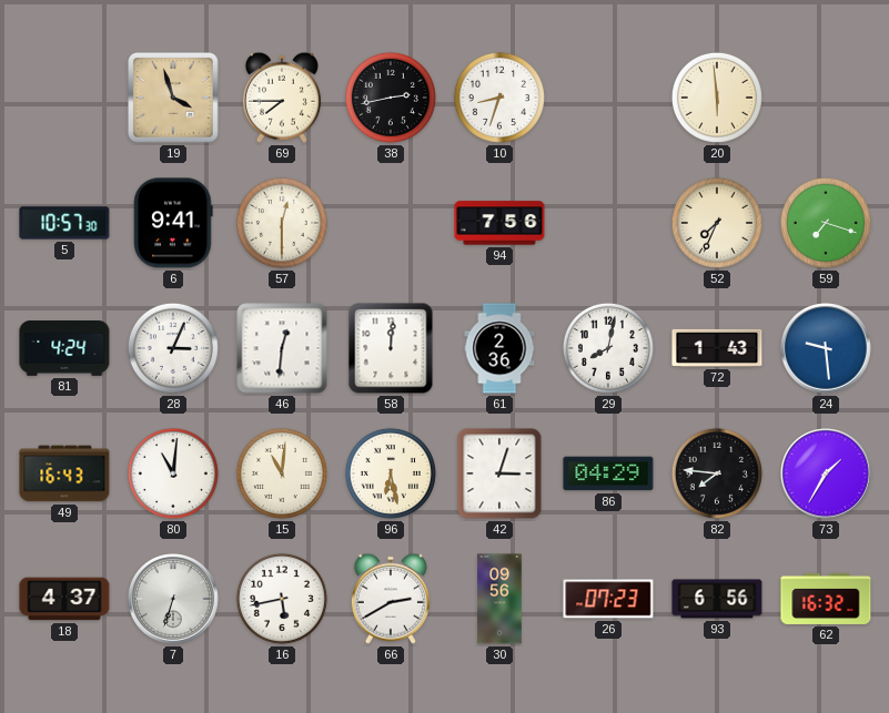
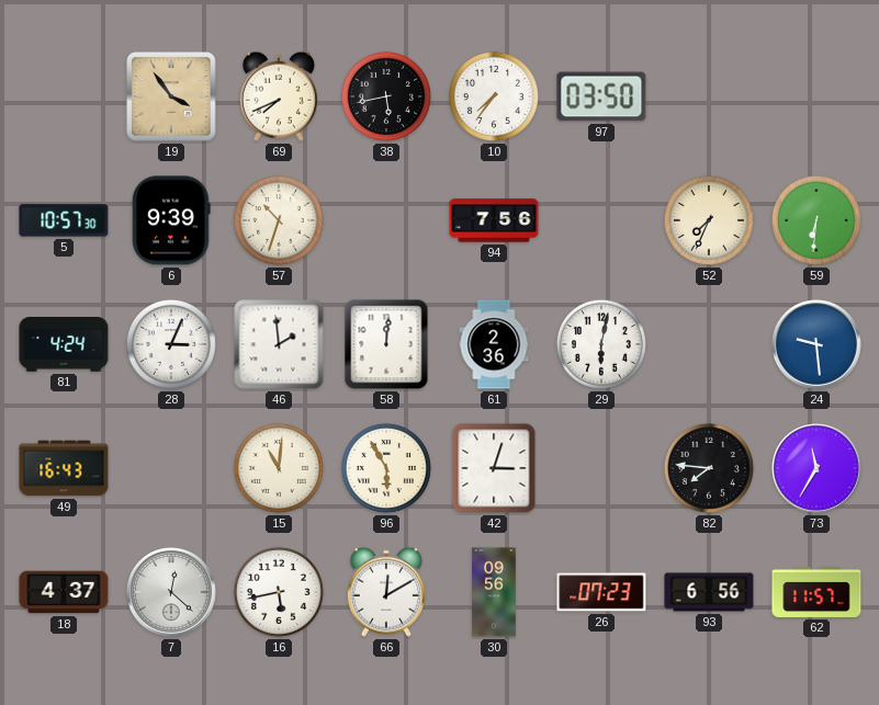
19: 3:57 -> 3:54 (172, 98)
69: 7:45 -> 7:41 (279, 96)
38: 2:43 -> 5:43 (386, 96)
10: 8:33 -> 7:36 (494, 96)
97: none -> 03:50 (601, 96)
20: 5:59 -> none (717, 98)
6: 9:41 -> 9:39 (171, 220)
57: 12:30 -> 10:33 (279, 220)
59: 7:18 -> 6:31 (816, 220)
46: 12:31 -> 1:59 (279, 344)
29: 8:02 -> 6:02 (601, 344)
72: 1:43 -> none (717, 348)
80: 11:01 -> none (173, 473)
96: 6:28 -> 5:55 (386, 468)
86: 04:29 -> none (608, 473)
73: 1:35 -> 11:35 (818, 469)
7: 6:33 -> 12:22 (172, 593)
66: 2:40 -> 12:10 (386, 592)
62: 16:32 -> 11:57 (816, 592)
